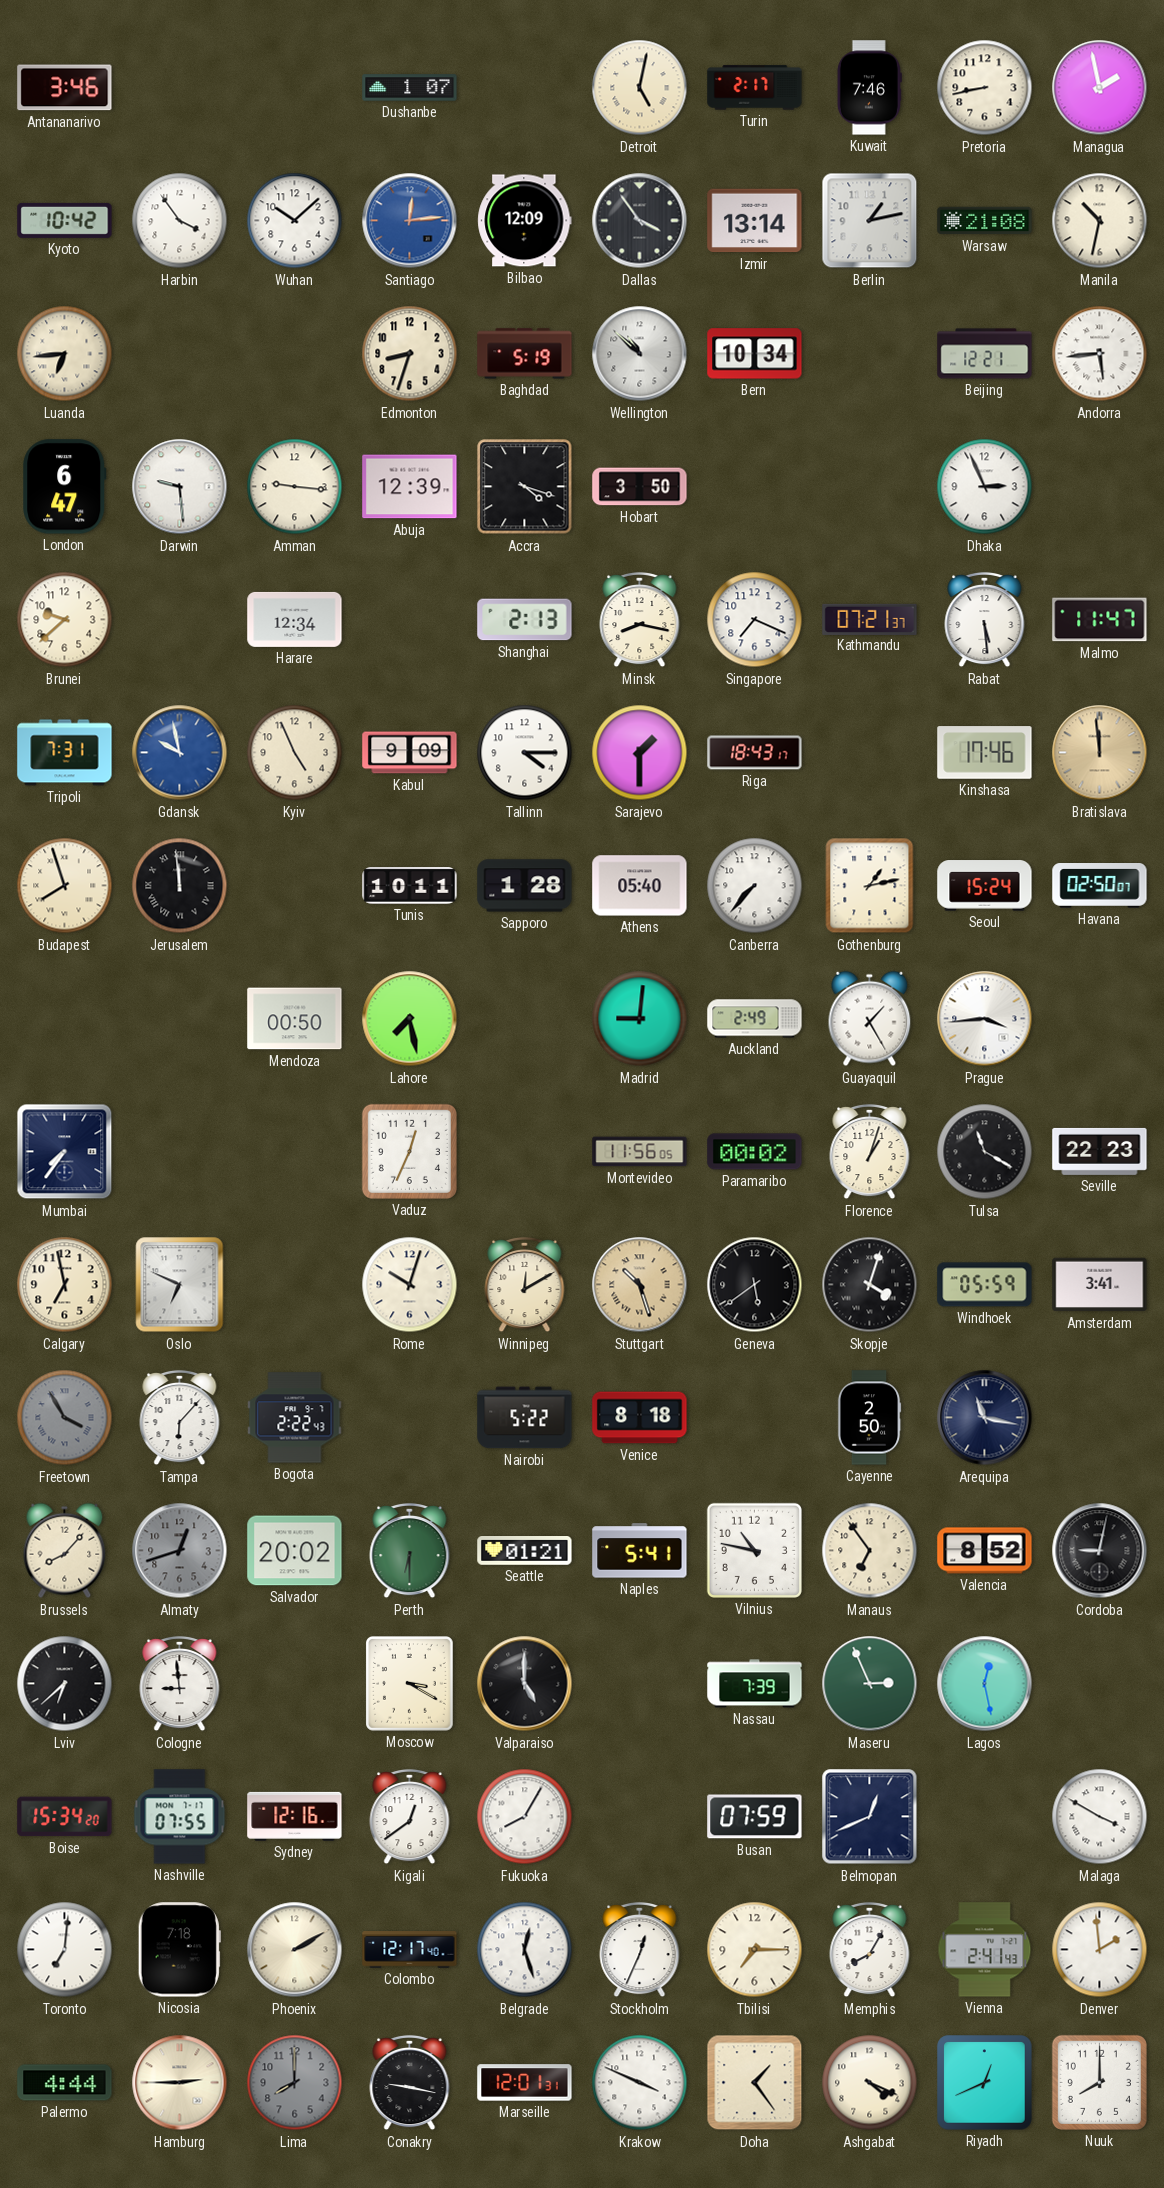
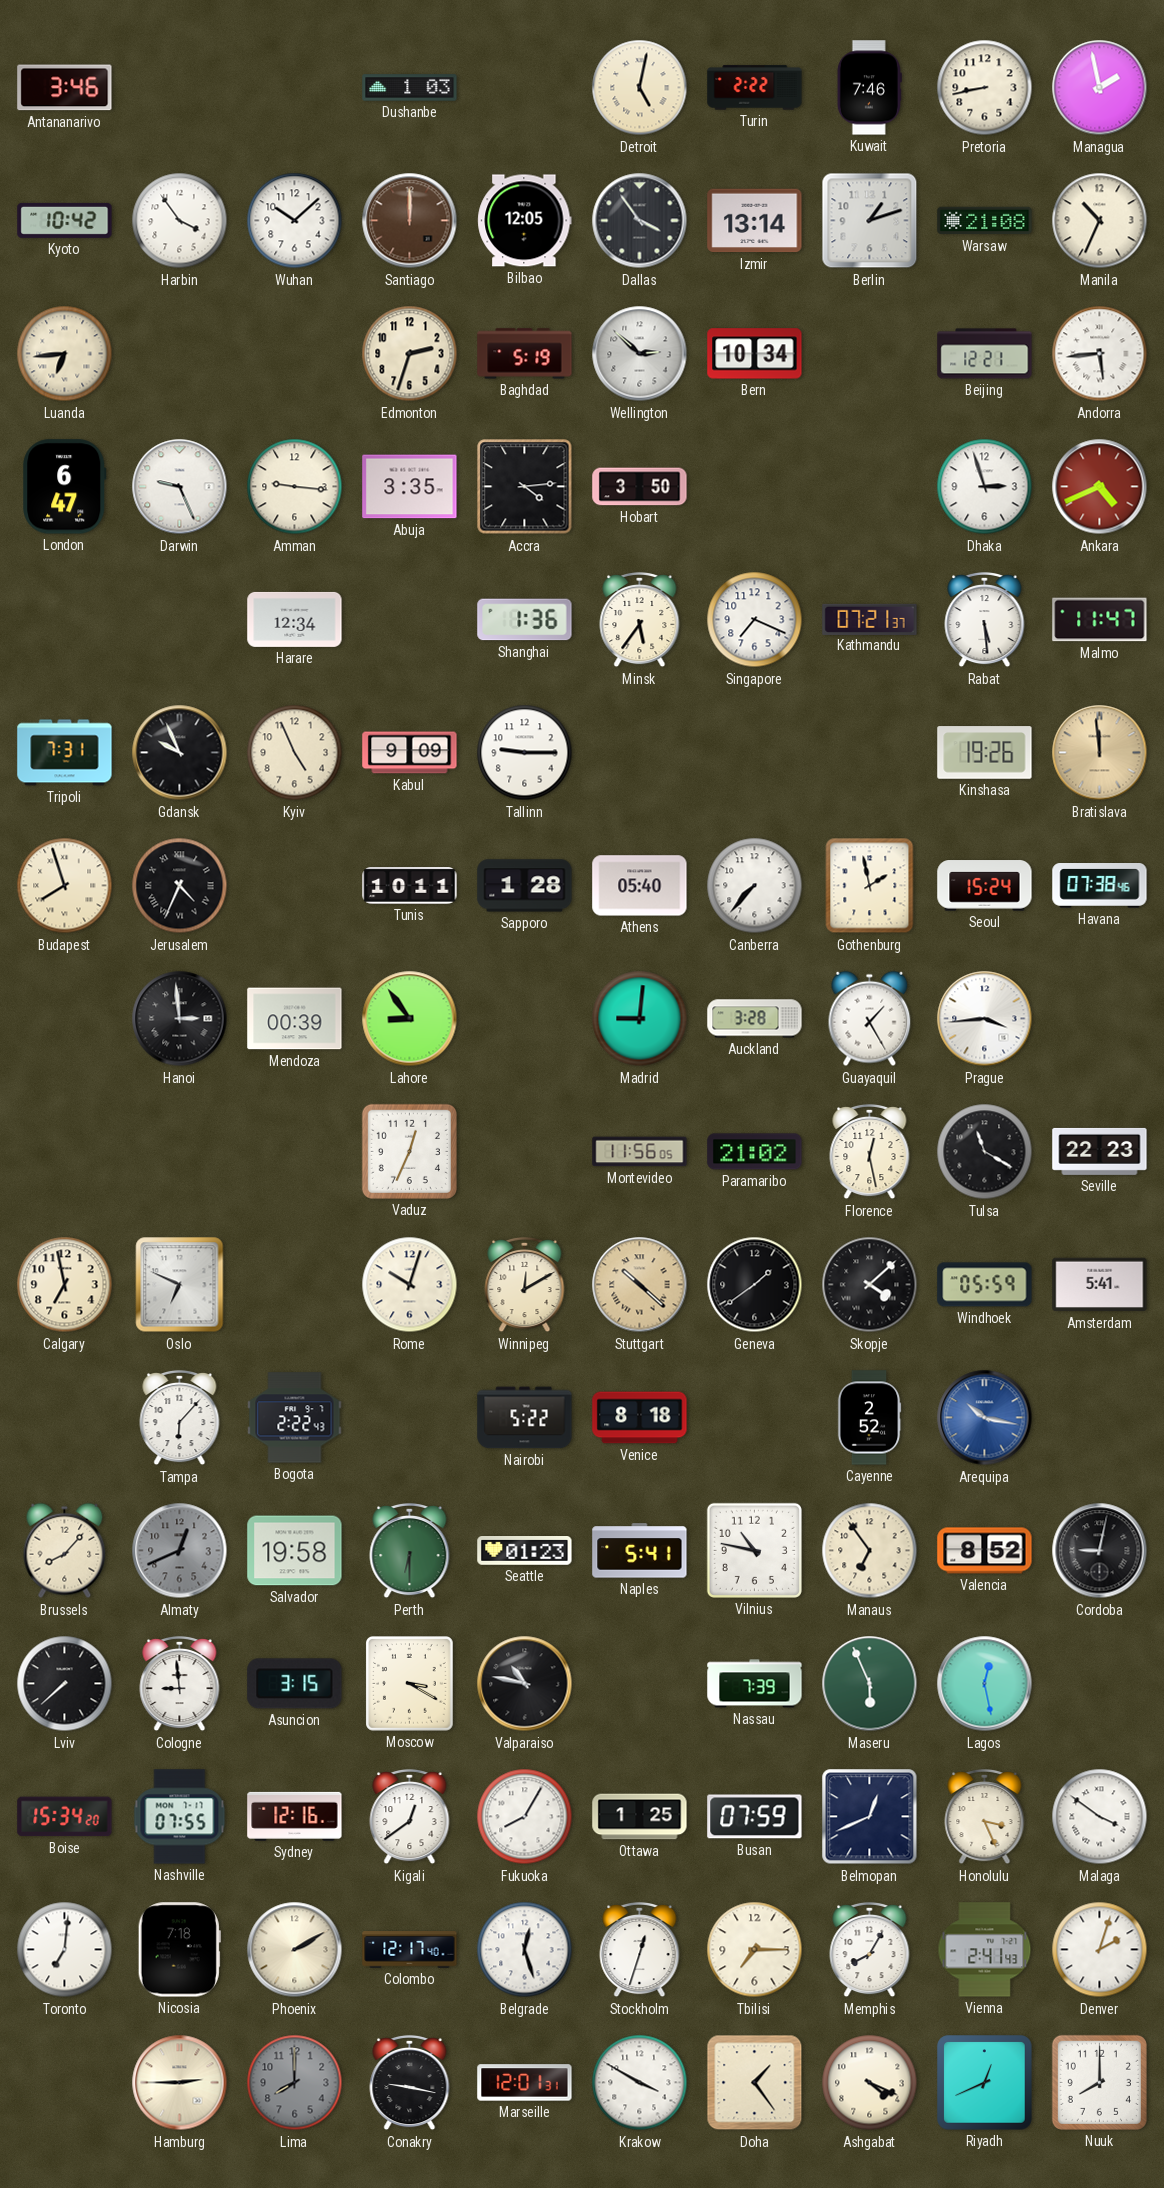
Dushanbe: 1:07 -> 1:03 (410, 88)
Turin: 2:17 -> 2:22 (755, 88)
Santiago: 12:14 -> 12:00 (410, 221)
Santiago dial: blue -> brown (410, 221)
Bilbao: 12:09 -> 12:05 (525, 221)
Berlin: 1:13 -> 1:12 (870, 221)
Manila: 10:32 -> 10:34 (1100, 221)
Edmonton: 8:33 -> 2:33 (410, 354)
Wellington: 10:52 -> 2:52 (640, 354)
Darwin: 9:29 -> 9:26 (180, 487)
Abuja: 12:39 -> 3:35 (410, 487)
Accra: 4:18 -> 4:14 (525, 487)
Dhaka: 2:56 -> 2:57 (985, 487)
Ankara: none -> 4:41 (1100, 487)
Brunei: 9:38 -> none (65, 620)
Shanghai: 2:13 -> 1:36 (525, 620)
Minsk: 8:17 -> 5:36 (640, 620)
Gdansk: 9:58 -> 9:56 (180, 753)
Gdansk dial: blue -> black (180, 753)
Tallinn: 4:15 -> 9:15 (525, 753)
Sarajevo: 1:30 -> none (640, 753)
Riga: 18:43 -> none (755, 753)
Kinshasa: 17:46 -> 19:26 (985, 753)
Jerusalem: 11:59 -> 4:34 (180, 886)
Gothenburg: 1:13 -> 1:58 (870, 886)
Havana: 02:50 -> 07:38 (1100, 886)
Hanoi: none -> 2:59 (180, 1019)
Mendoza: 00:50 -> 00:39 (295, 1019)
Lahore: 7:28 -> 8:54 (410, 1019)
Auckland: 2:49 -> 3:28 (755, 1019)
Mumbai: 7:36 -> none (65, 1152)
Paramaribo: 00:02 -> 21:02 (755, 1152)
Florence: 1:03 -> 12:28 (870, 1152)
Stuttgart: 10:27 -> 10:22 (640, 1285)
Geneva: 5:39 -> 1:39 (755, 1285)
Skopje: 4:03 -> 4:08 (870, 1285)
Amsterdam: 3:41 -> 5:41 (1100, 1285)
Freetown: 3:55 -> none (65, 1418)
Cayenne: 2:50 -> 2:52 (869, 1418)
Arequipa: 11:17 -> 10:17 (985, 1418)
Arequipa dial: navy -> blue (985, 1418)
Almaty: 12:42 -> 12:41 (180, 1551)
Salvador: 20:02 -> 19:58 (295, 1551)
Seattle: 01:21 -> 01:23 (525, 1551)
Lviv: 6:38 -> 7:38 (65, 1684)
Asuncion: none -> 3:15 (295, 1684)
Valparaiso: 5:00 -> 10:47 (525, 1684)
Maseru: 2:56 -> 5:56 (870, 1684)
Ottawa: none -> 1:25 (640, 1817)
Honolulu: none -> 3:26 (985, 1817)
Malaga: 3:50 -> 3:51 (1100, 1817)
Stockholm: 12:34 -> 12:33 (640, 1950)
Denver: 1:59 -> 2:03 (1100, 1950)
Palermo: 4:44 -> none (65, 2083)
Krakow: 3:49 -> 3:50 (640, 2083)
